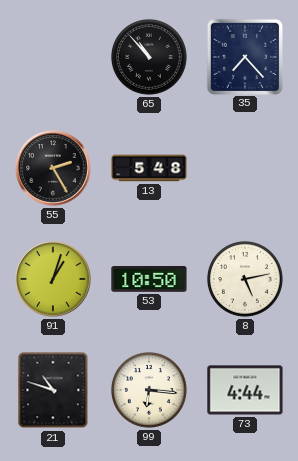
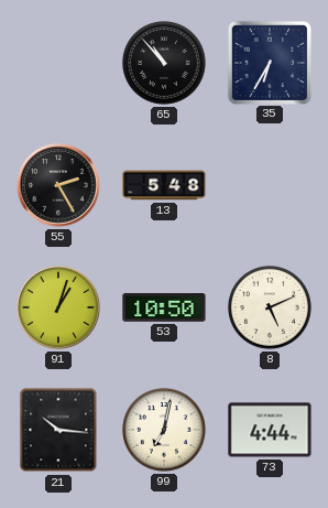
35: 7:23 -> 6:35 (269, 62)
8: 5:13 -> 5:11 (270, 307)
21: 10:48 -> 10:16 (58, 430)
99: 6:16 -> 7:02 (164, 430)
